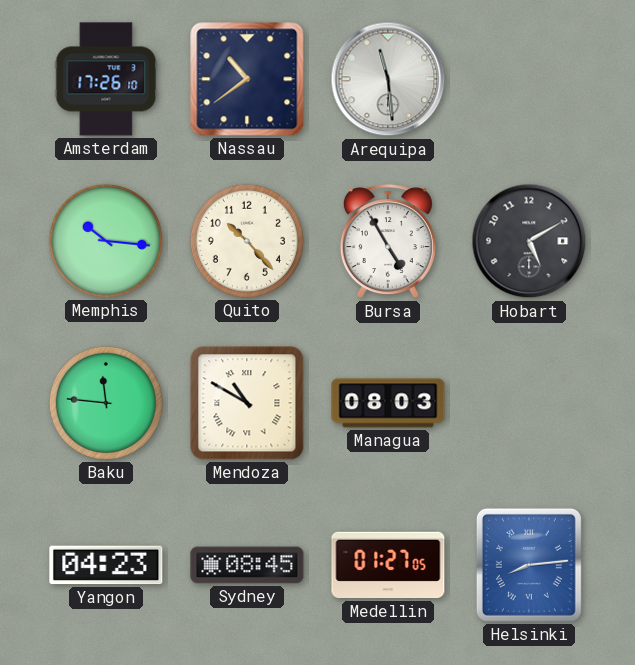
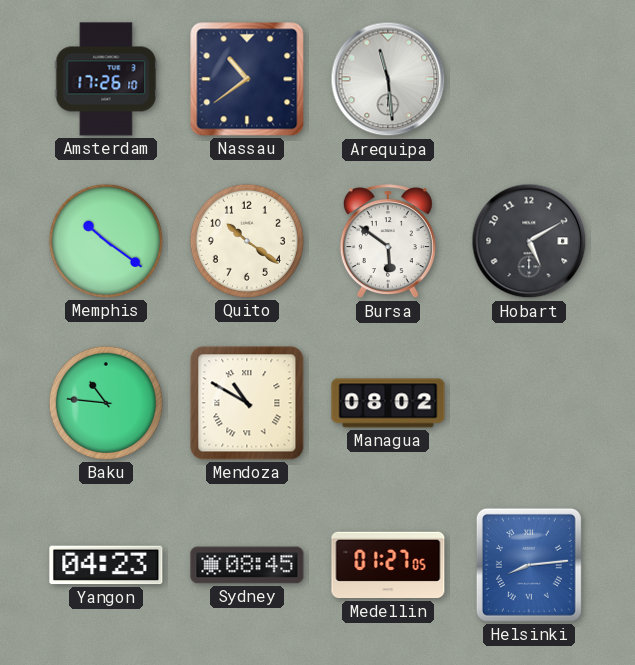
Memphis: 10:16 -> 10:21 (106, 241)
Quito: 10:23 -> 10:21 (247, 241)
Bursa: 4:55 -> 5:51 (388, 242)
Baku: 11:46 -> 10:46 (106, 403)
Managua: 08:03 -> 08:02 (388, 403)
